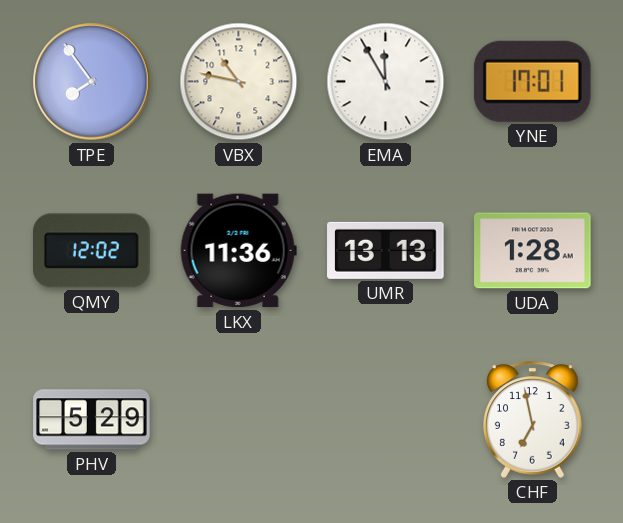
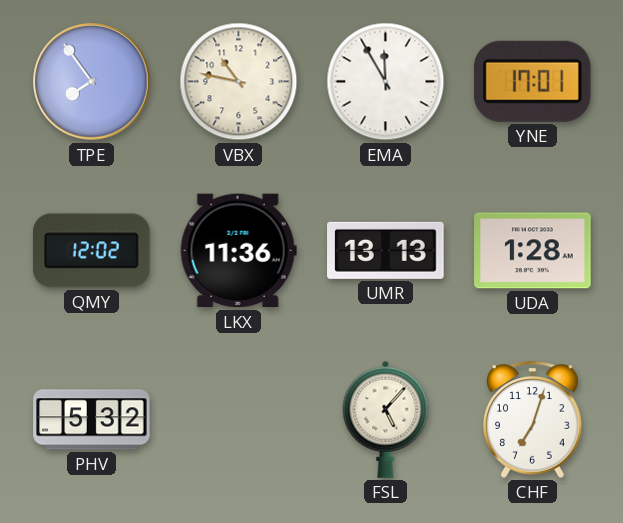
PHV: 5:29 -> 5:32 (92, 420)
FSL: none -> 5:07 (386, 419)
CHF: 6:58 -> 7:03 (533, 419)
